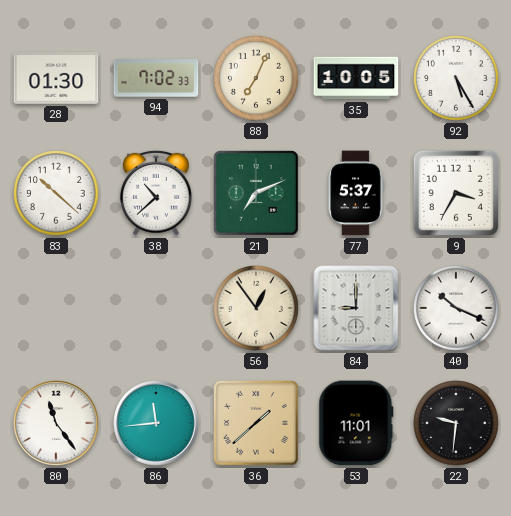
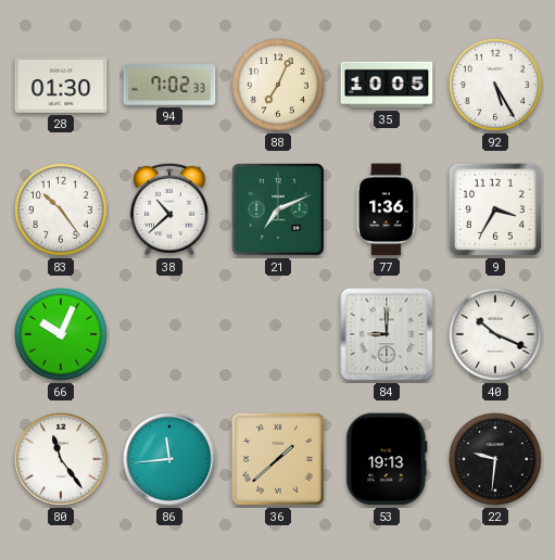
83: 10:22 -> 10:24 (62, 211)
77: 5:37 -> 1:36 (387, 209)
66: none -> 10:04 (62, 335)
56: 12:54 -> none (257, 309)
53: 11:01 -> 19:13 (387, 459)
